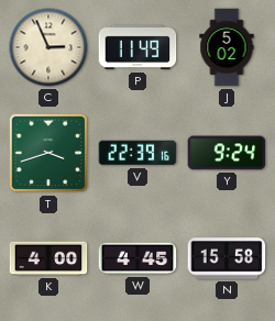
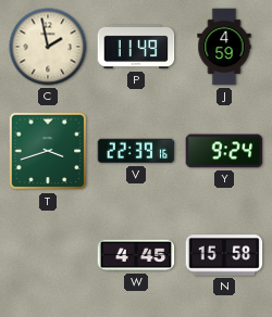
C: 2:56 -> 1:58 (48, 47)
J: 5:02 -> 4:59 (224, 47)
K: 4:00 -> none (48, 258)
